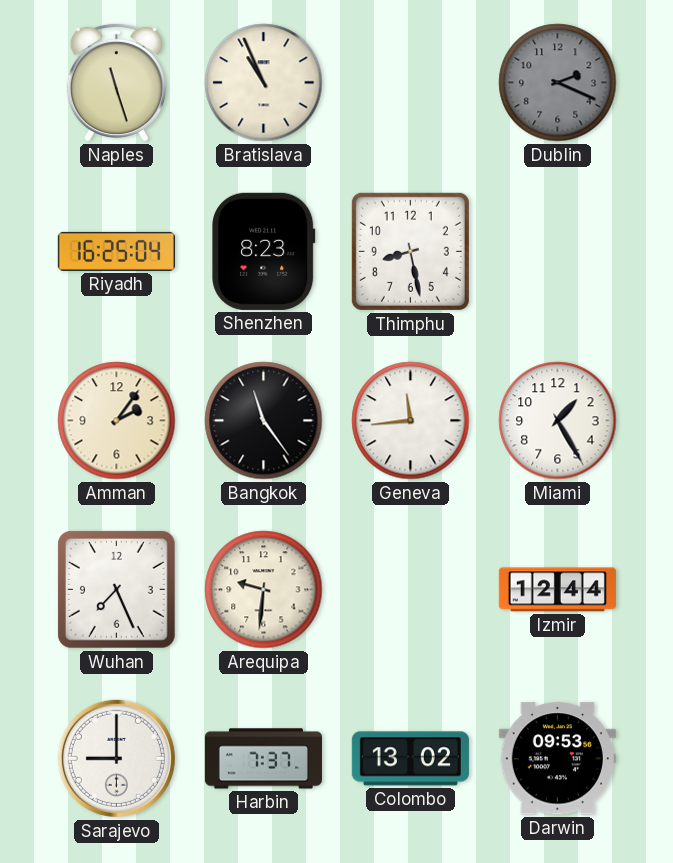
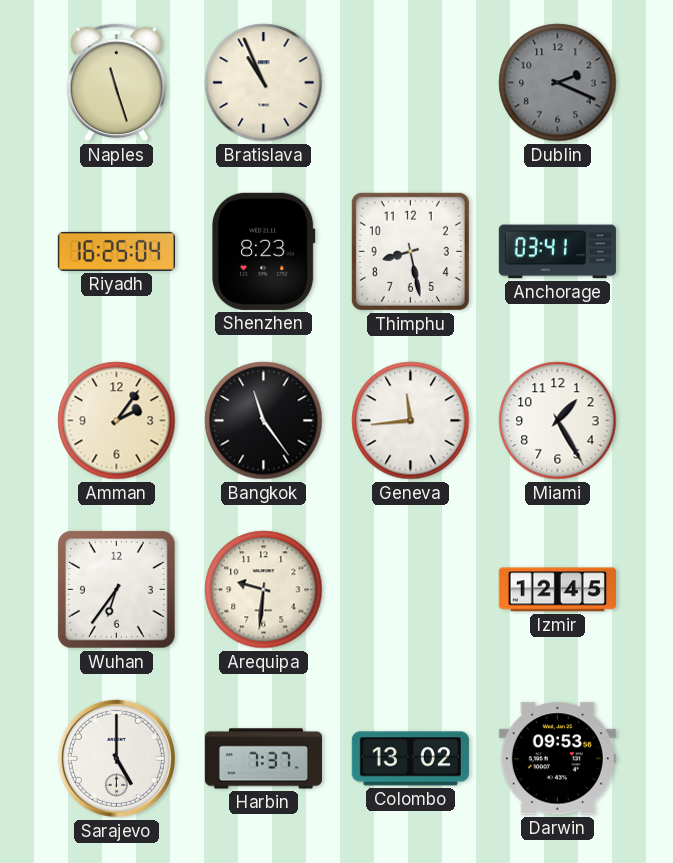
Anchorage: none -> 03:41 (557, 252)
Wuhan: 7:26 -> 6:36 (117, 590)
Izmir: 12:44 -> 12:45 (557, 590)
Sarajevo: 9:00 -> 5:00 (116, 758)
